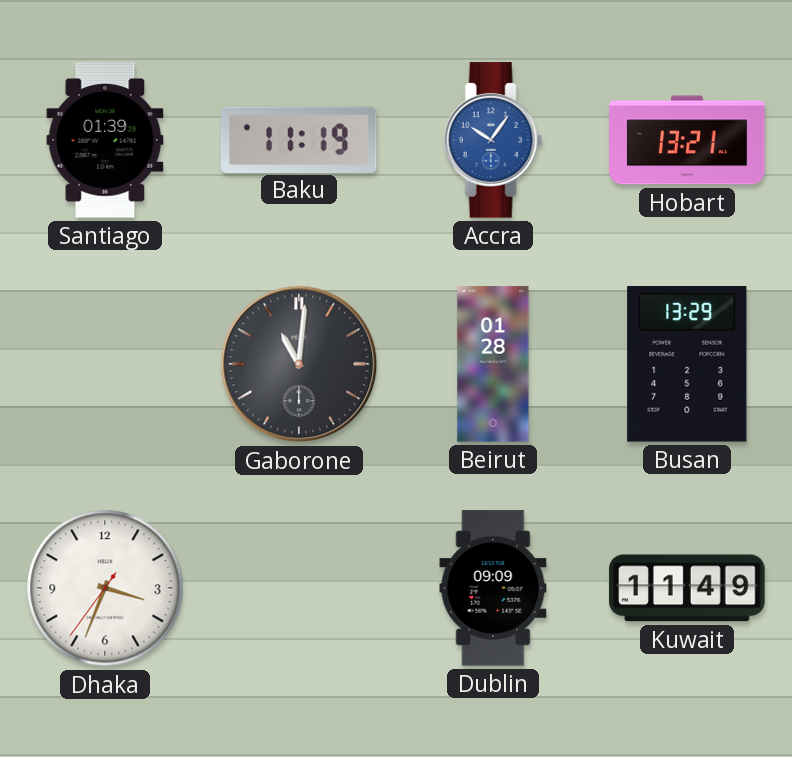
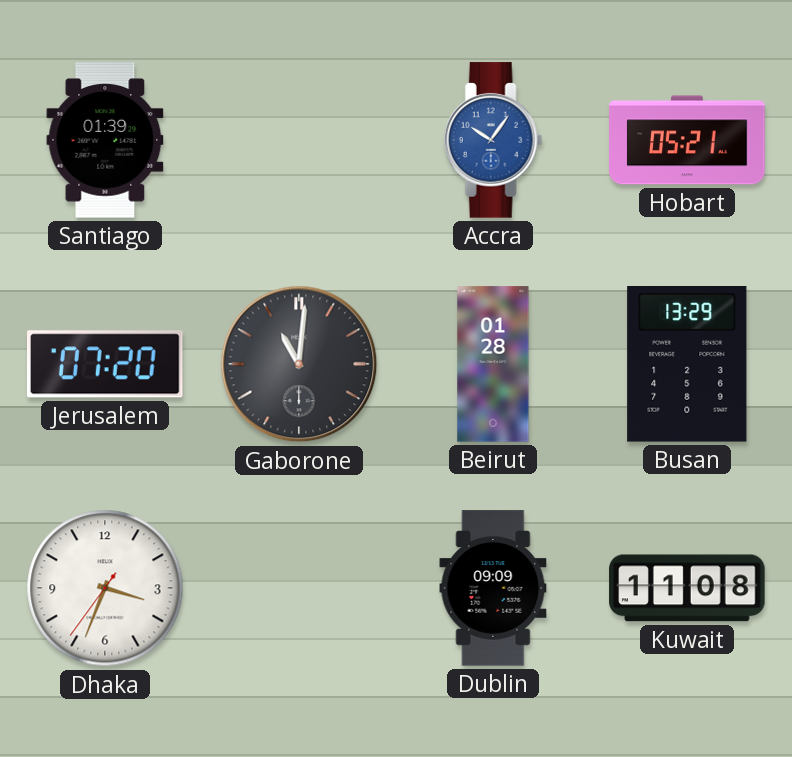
Baku: 11:19 -> none (299, 139)
Hobart: 13:21 -> 05:21 (687, 140)
Jerusalem: none -> 07:20 (106, 364)
Kuwait: 11:49 -> 11:08 (687, 588)
